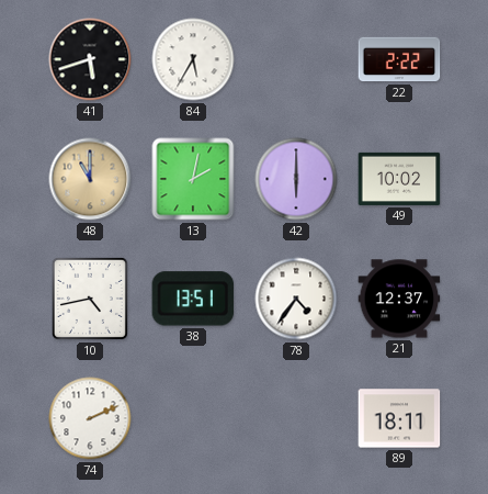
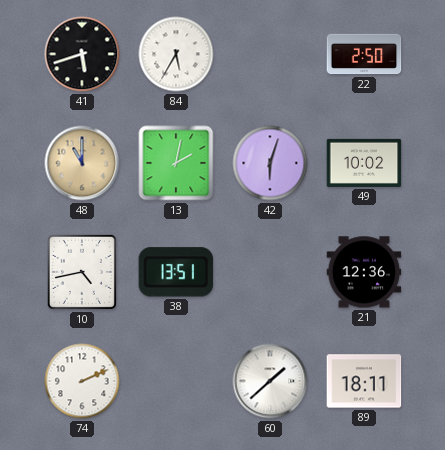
22: 2:22 -> 2:50 (364, 54)
42: 6:00 -> 6:03 (270, 163)
78: 4:36 -> none (296, 299)
21: 12:37 -> 12:36 (364, 272)
60: none -> 1:38 (270, 381)
